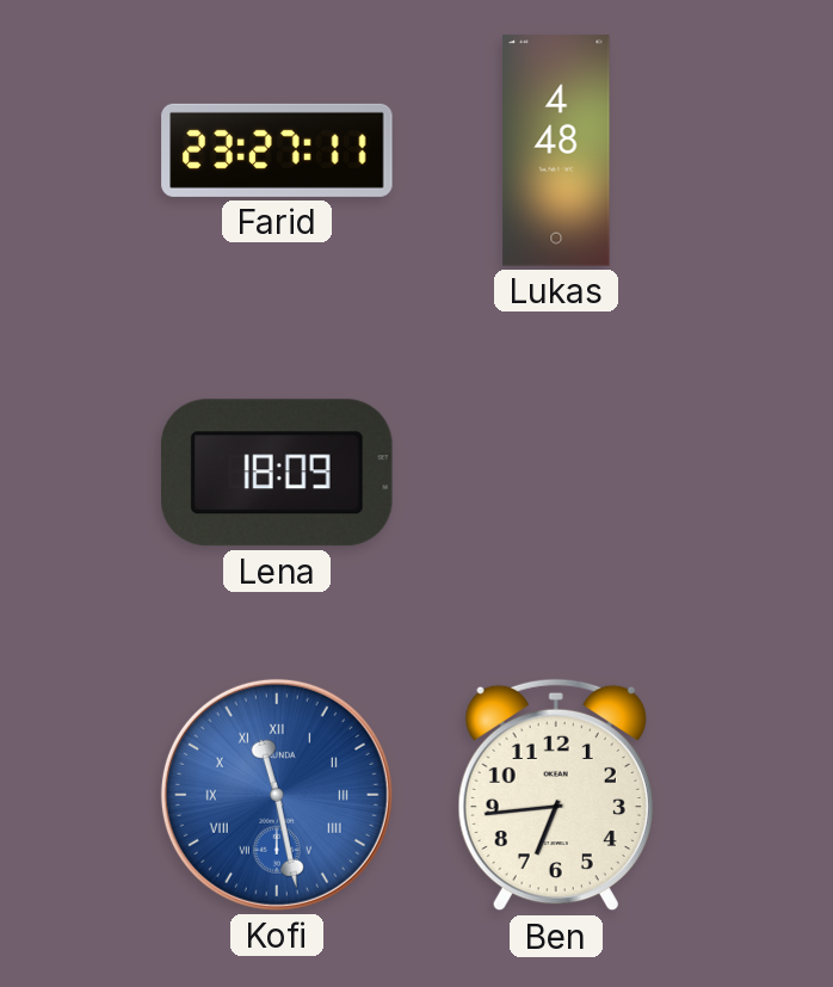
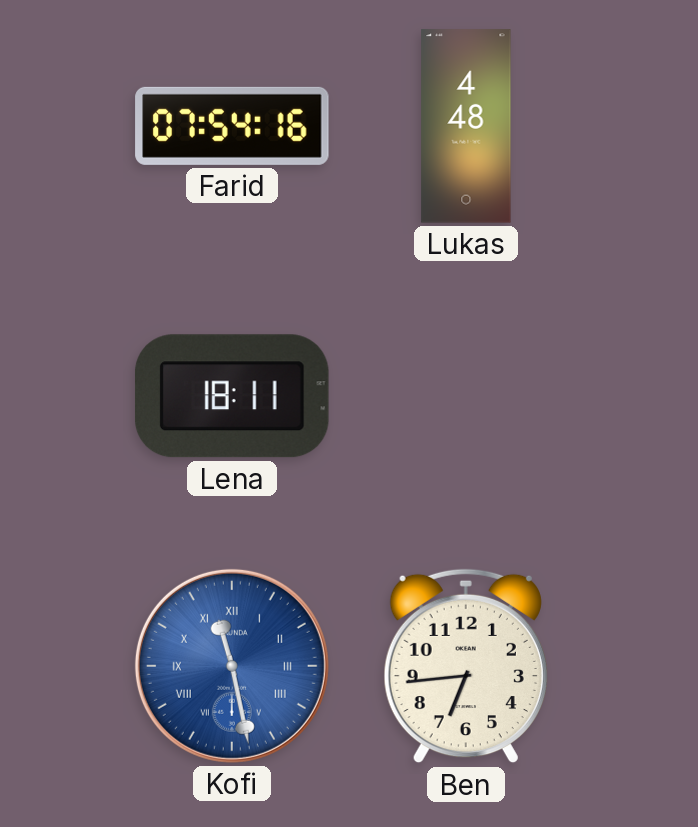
Farid: 23:27 -> 07:54 (232, 126)
Lena: 18:09 -> 18:11 (232, 396)
